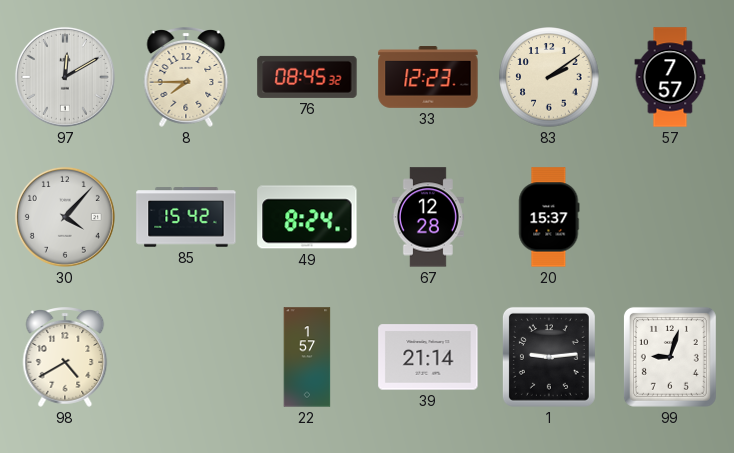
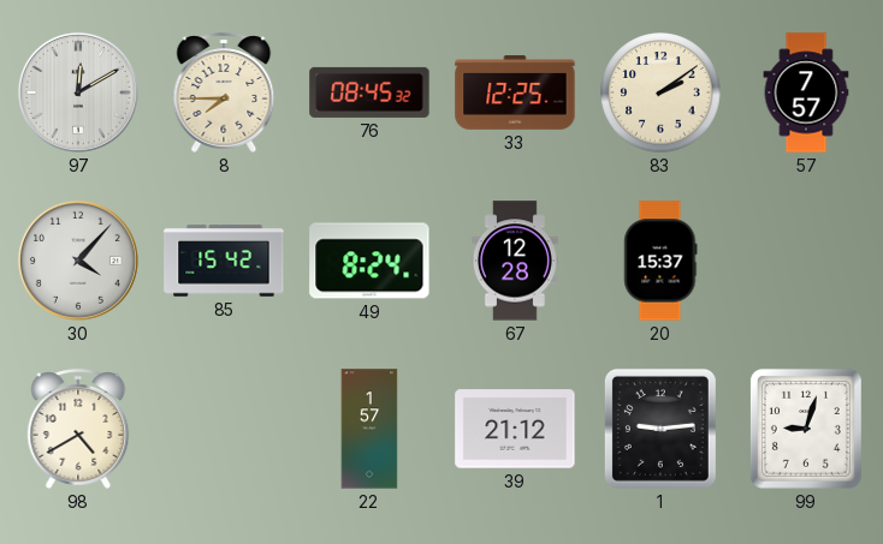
33: 12:23 -> 12:25 (515, 92)
39: 21:14 -> 21:12 (515, 429)
